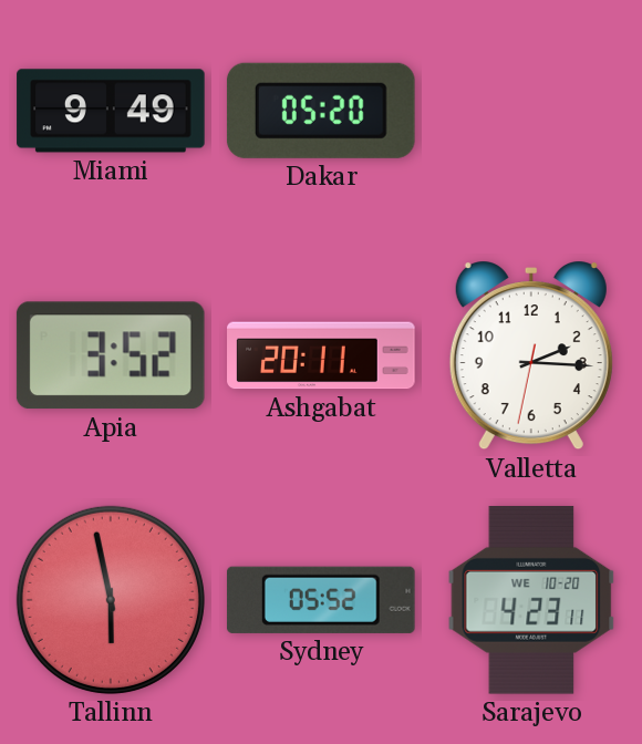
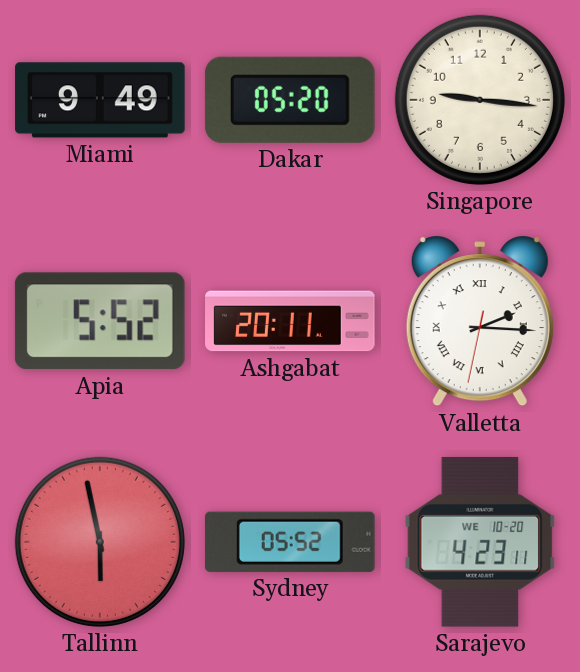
Singapore: none -> 9:16 (480, 100)
Apia: 3:52 -> 5:52 (100, 321)
Valletta numerals: Arabic -> Roman (480, 321)
